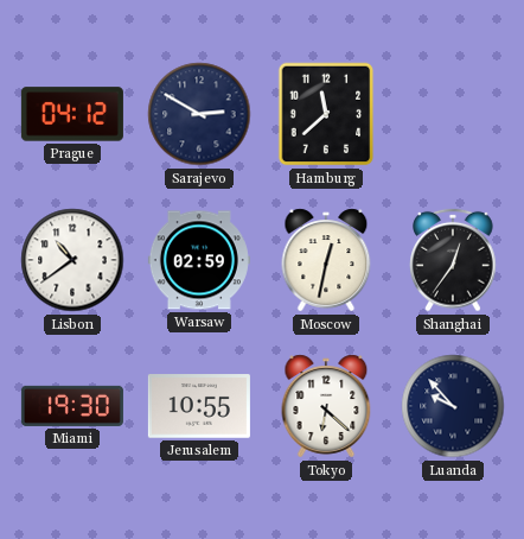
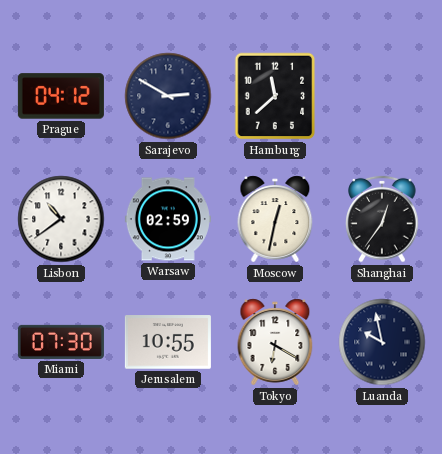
Miami: 19:30 -> 07:30 (61, 342)
Tokyo: 6:22 -> 6:20 (275, 342)
Luanda: 9:53 -> 9:58 (382, 342)
